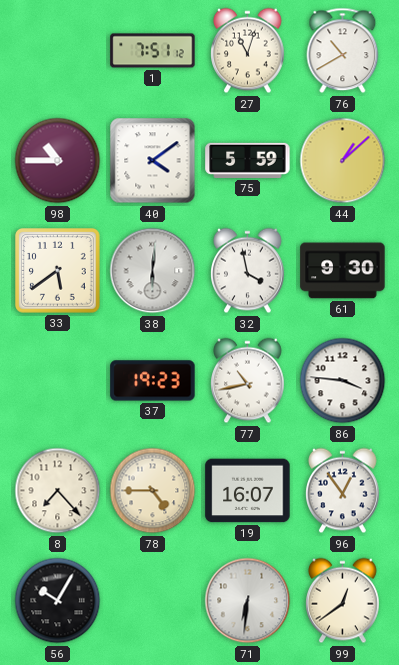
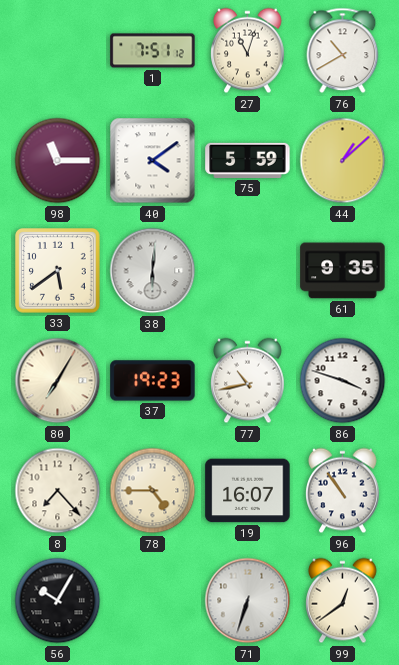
98: 10:45 -> 11:15 (58, 161)
32: 3:58 -> none (248, 271)
61: 9:30 -> 9:35 (343, 271)
80: none -> 7:05 (58, 381)
86: 3:46 -> 3:48 (343, 381)
96: 12:54 -> 10:54 (343, 491)
71: 6:31 -> 6:33 (248, 601)
